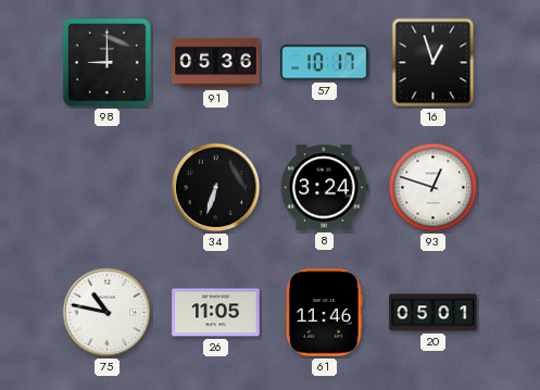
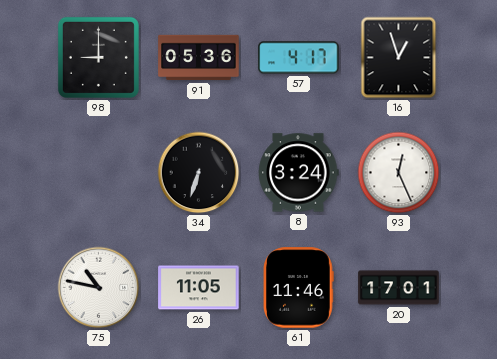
57: 10:17 -> 4:17 (299, 58)
93: 12:48 -> 12:26 (399, 173)
20: 05:01 -> 17:01 (399, 288)
